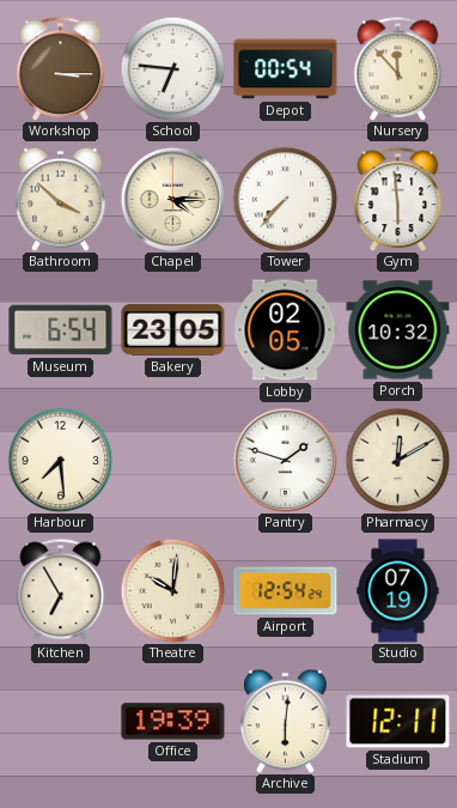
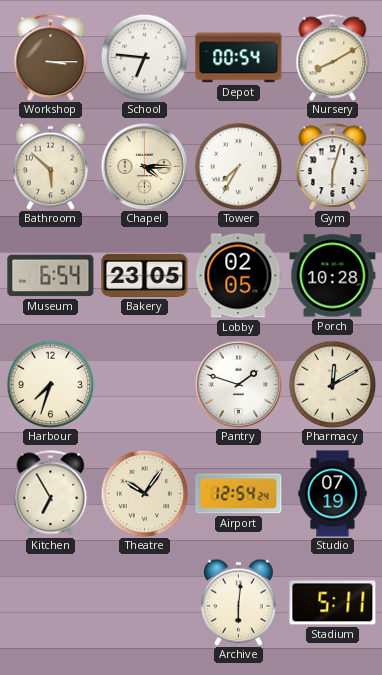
Nursery: 11:53 -> 8:10 (333, 57)
Bathroom: 3:52 -> 5:52 (51, 166)
Tower: 7:37 -> 7:35 (238, 166)
Gym: 5:59 -> 6:03 (333, 166)
Porch: 10:32 -> 10:28 (333, 276)
Harbour: 7:29 -> 7:33 (50, 384)
Theatre: 10:01 -> 10:06 (144, 493)
Office: 19:39 -> none (173, 722)
Stadium: 12:11 -> 5:11 (333, 603)
